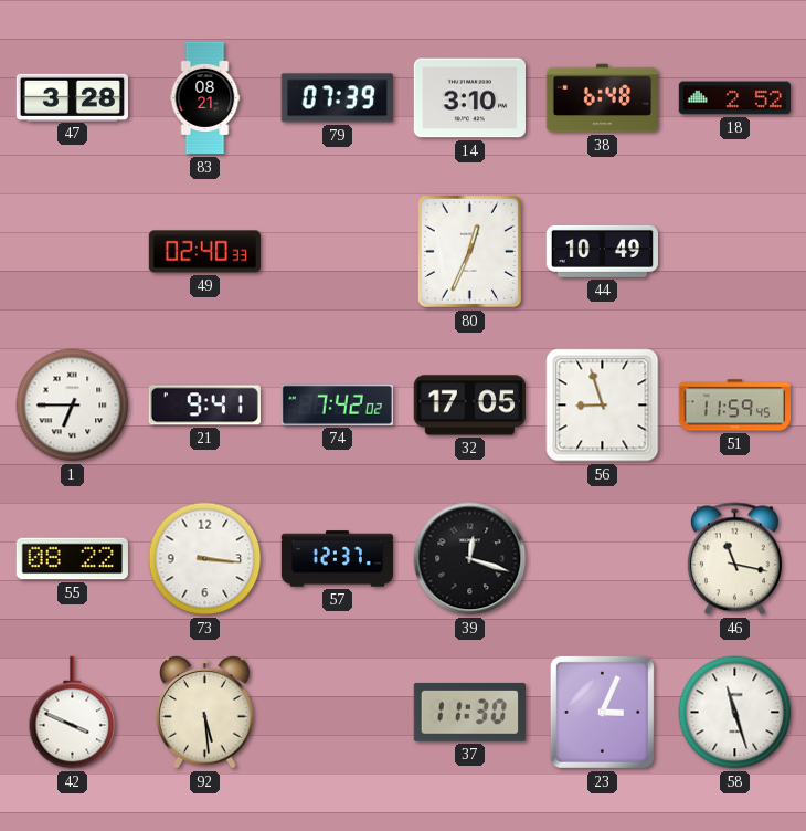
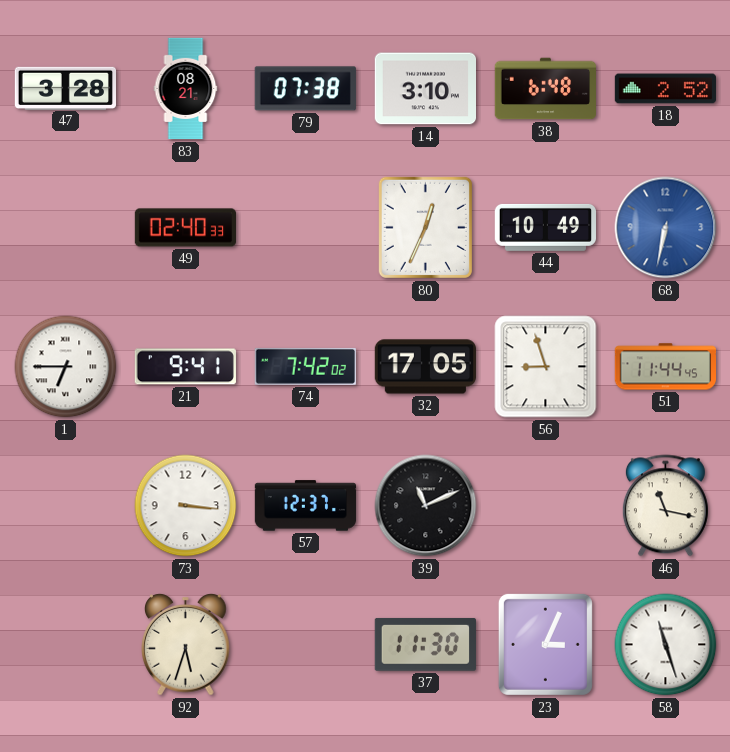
79: 07:39 -> 07:38 (305, 89)
68: none -> 6:32 (666, 228)
51: 11:59 -> 11:44 (665, 367)
55: 08:22 -> none (72, 559)
39: 12:18 -> 11:11 (426, 506)
42: 3:49 -> none (73, 713)
92: 5:29 -> 5:33 (186, 645)
